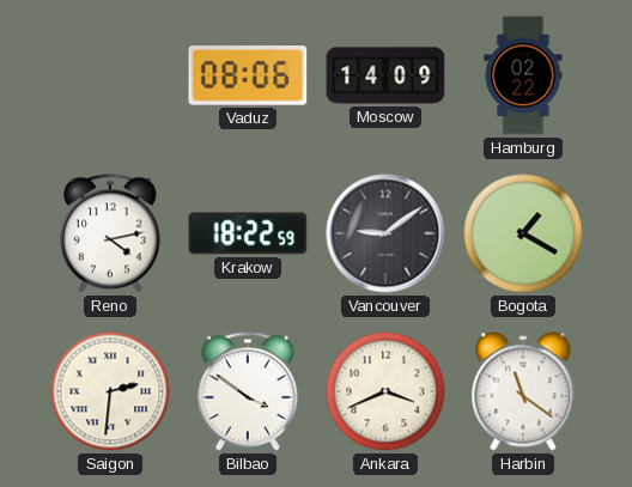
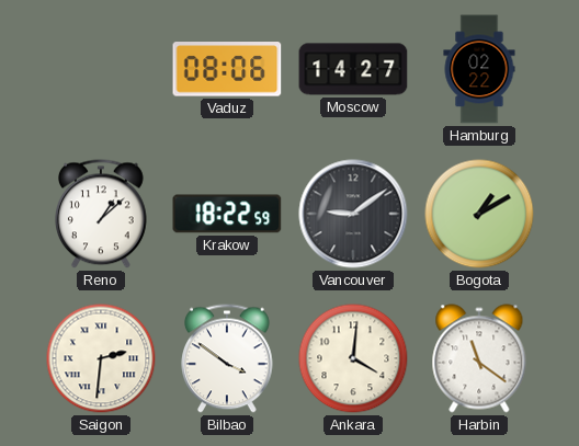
Moscow: 14:09 -> 14:27 (353, 69)
Reno: 4:13 -> 1:08 (102, 214)
Bogota: 1:20 -> 1:10 (479, 214)
Ankara: 3:41 -> 4:01 (353, 358)
